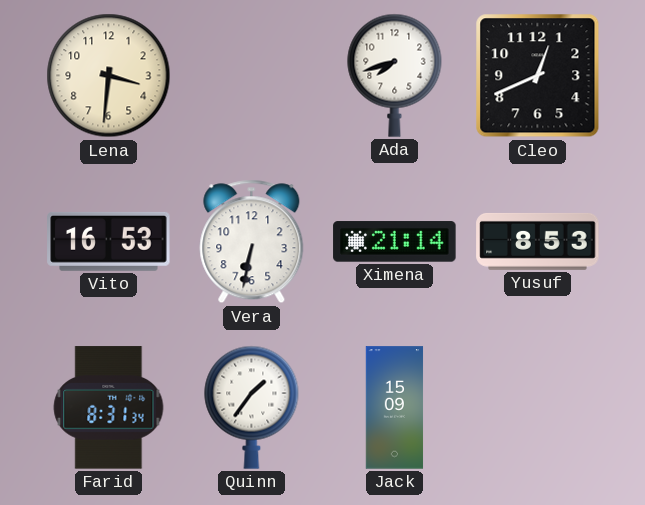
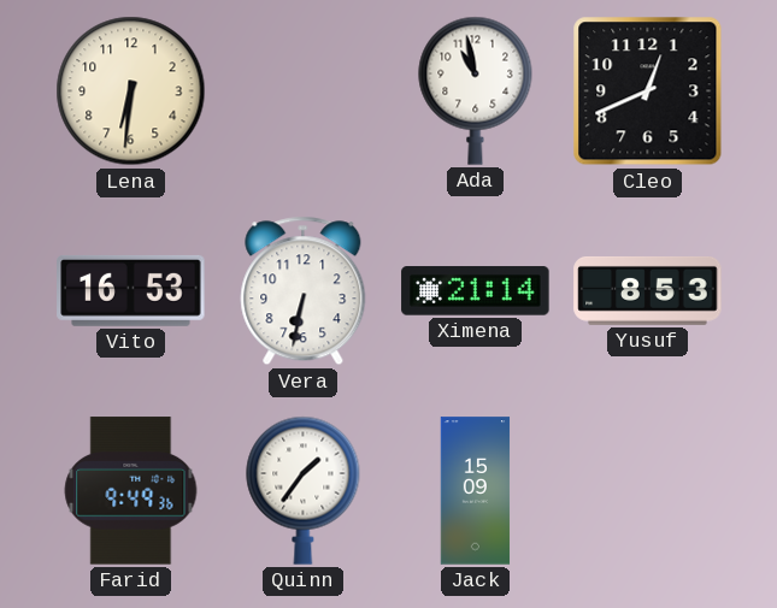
Lena: 3:31 -> 6:31 (131, 92)
Ada: 7:42 -> 10:58 (476, 90)
Farid: 8:31 -> 9:49 (131, 491)
